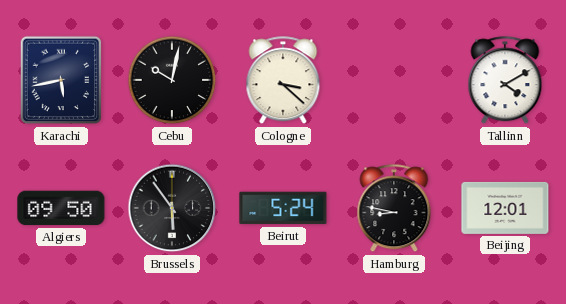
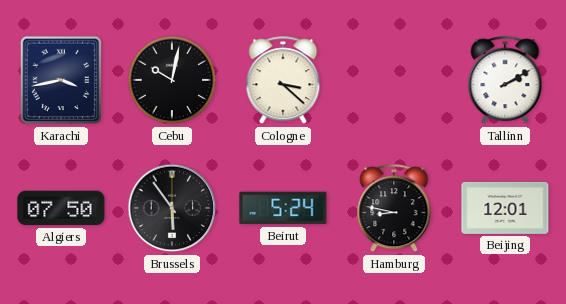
Karachi: 5:43 -> 3:43 (61, 80)
Tallinn: 4:10 -> 2:10 (505, 81)
Algiers: 09:50 -> 07:50 (61, 208)
